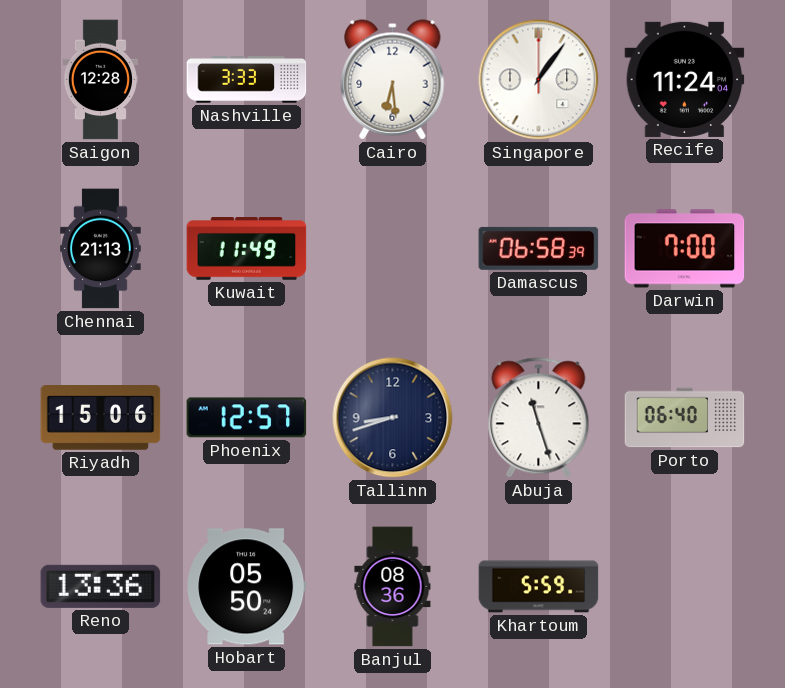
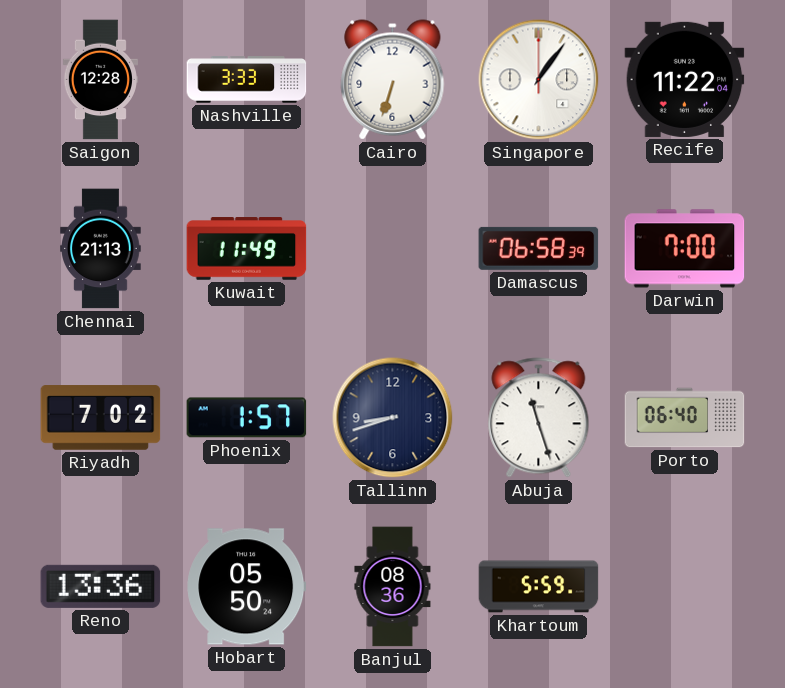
Cairo: 6:29 -> 6:33 (393, 80)
Recife: 11:24 -> 11:22 (685, 79)
Riyadh: 15:06 -> 7:02 (101, 418)
Phoenix: 12:57 -> 1:57 (247, 418)
